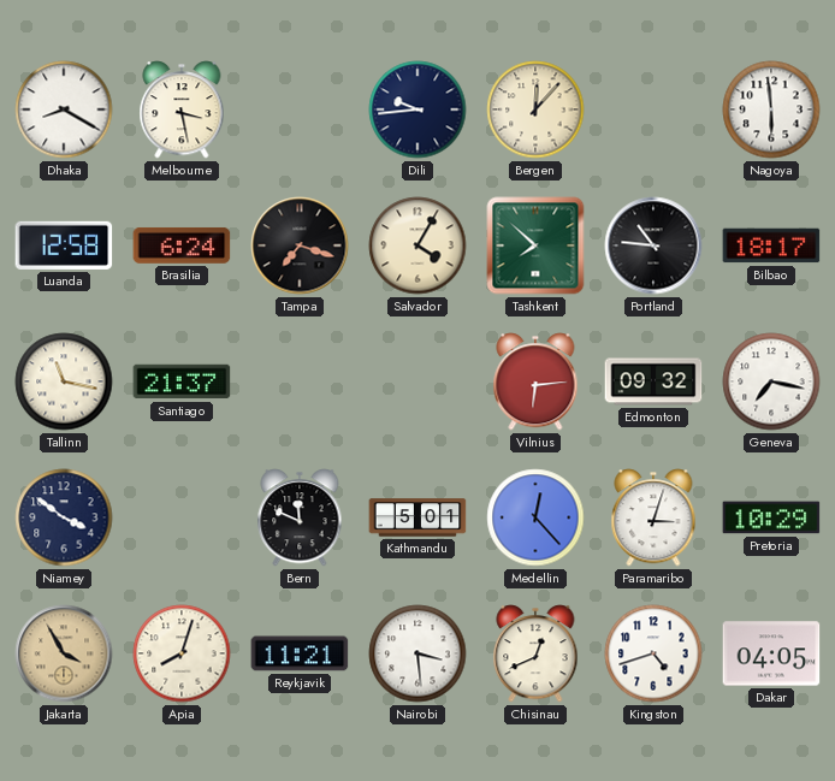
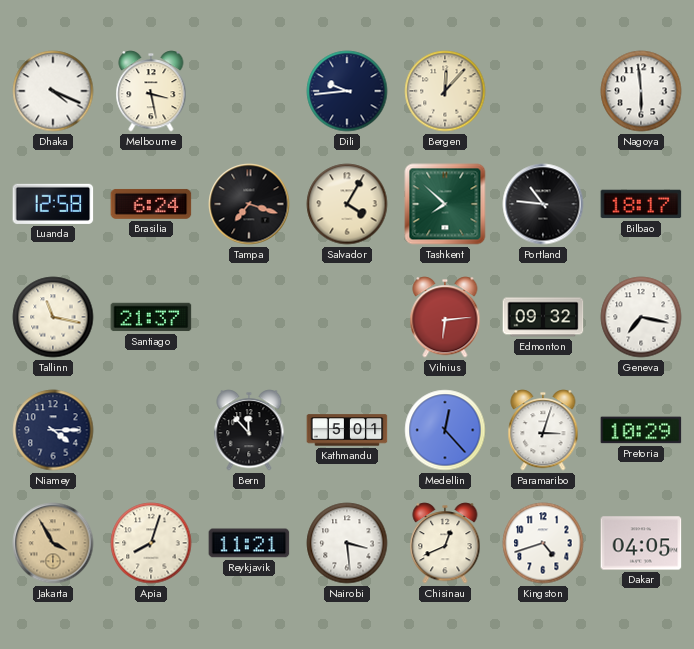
Dhaka: 8:20 -> 4:19 (53, 91)
Niamey: 3:51 -> 4:15 (53, 430)
Bern: 11:49 -> 11:53 (249, 430)
